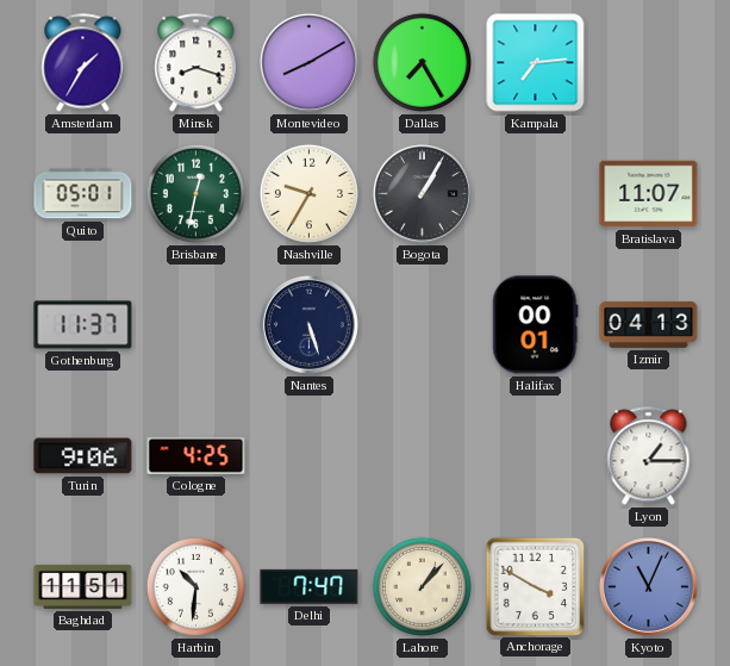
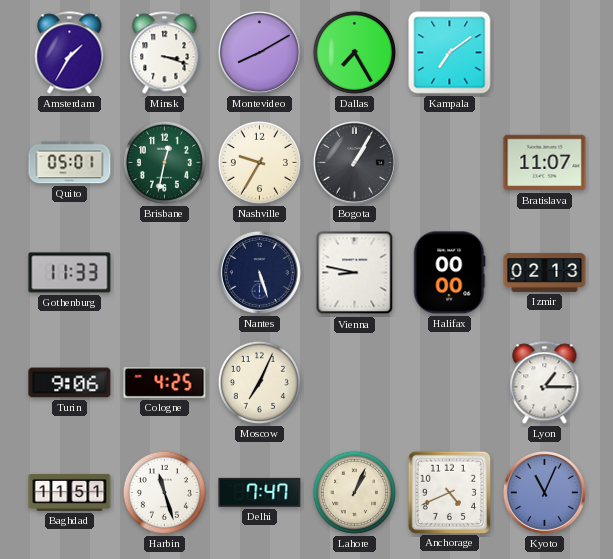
Minsk: 8:18 -> 3:18 (165, 53)
Kampala: 7:14 -> 7:09 (450, 53)
Gothenburg: 11:37 -> 11:33 (70, 273)
Vienna: none -> 8:47 (355, 273)
Halifax: 00:01 -> 00:00 (450, 273)
Izmir: 04:13 -> 02:13 (545, 272)
Moscow: none -> 7:04 (259, 382)
Harbin: 10:31 -> 11:27 (164, 492)
Lahore: 1:07 -> 1:04 (354, 492)
Anchorage: 3:50 -> 4:41 (449, 492)
